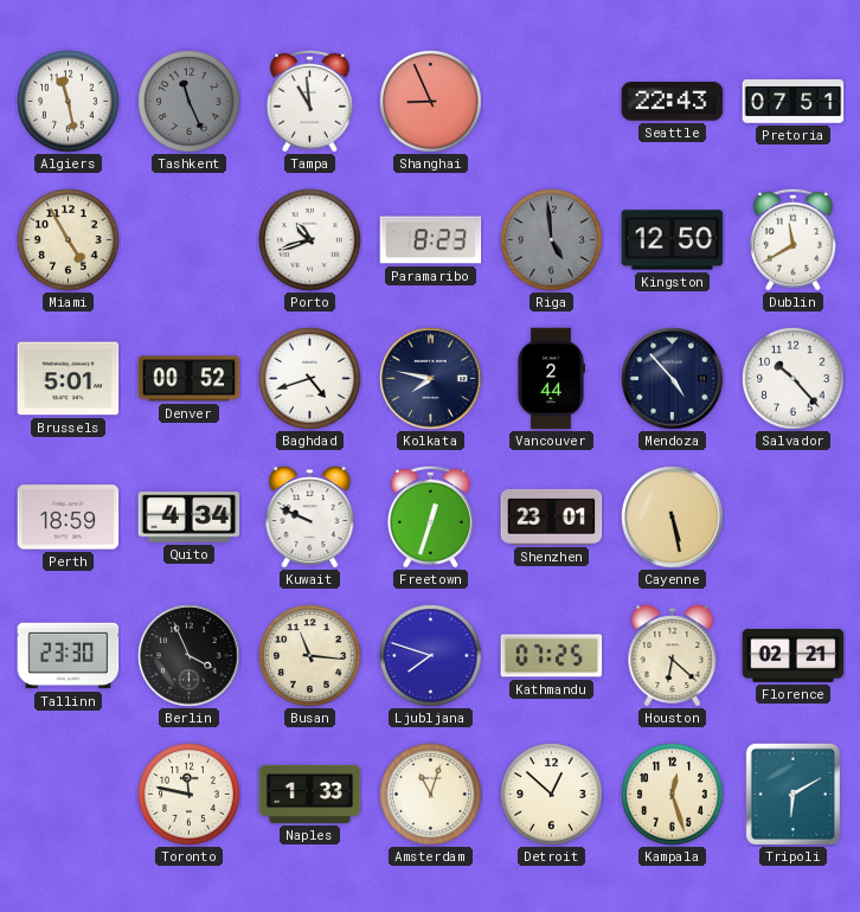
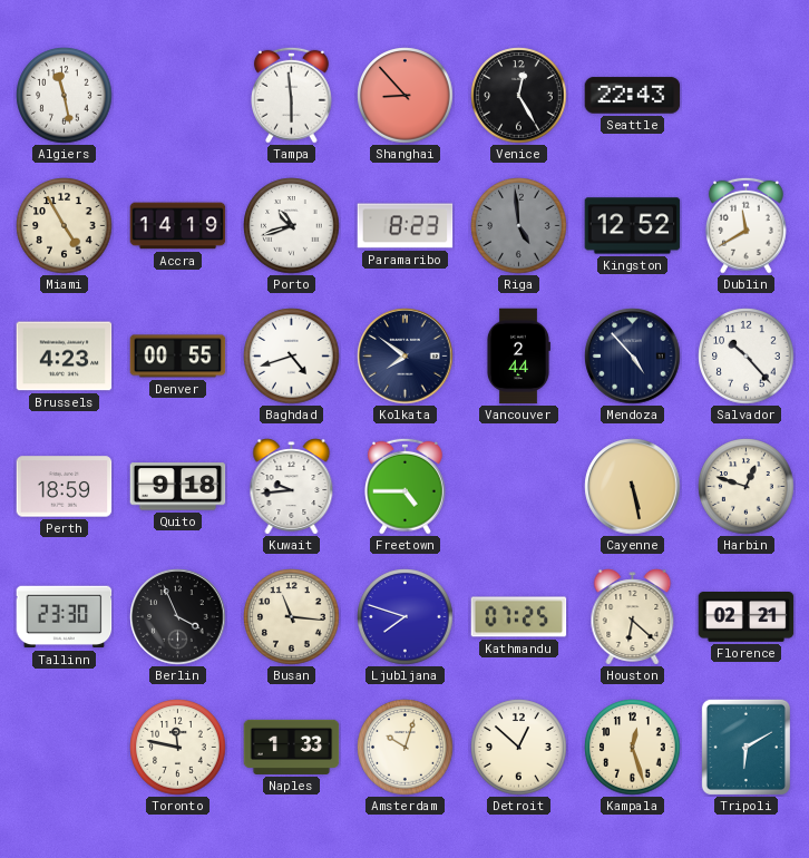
Tashkent: 11:26 -> none (190, 102)
Tampa: 10:59 -> 5:59 (291, 95)
Shanghai: 8:56 -> 8:53 (406, 96)
Venice: none -> 12:25 (519, 96)
Pretoria: 07:51 -> none (794, 102)
Accra: none -> 14:19 (178, 226)
Kingston: 12:50 -> 12:52 (633, 226)
Brussels: 5:01 -> 4:23 (65, 357)
Denver: 00:52 -> 00:55 (178, 357)
Kolkata: 7:47 -> 7:51 (406, 357)
Quito: 4:34 -> 9:18 (178, 487)
Kuwait: 9:49 -> 9:44 (292, 487)
Freetown: 12:33 -> 4:45 (405, 486)
Shenzhen: 23:01 -> none (552, 516)
Harbin: none -> 12:48 (747, 487)
Amsterdam: 11:03 -> 10:03 (406, 748)
